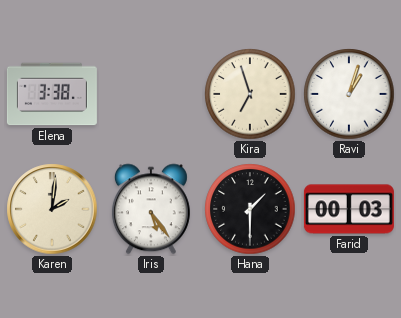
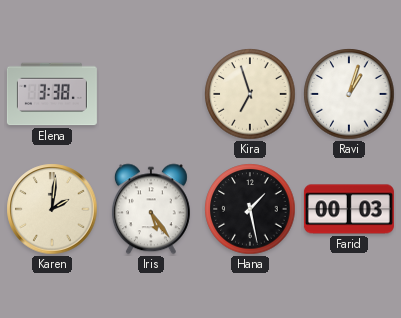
Hana: 1:30 -> 1:28 (250, 209)
